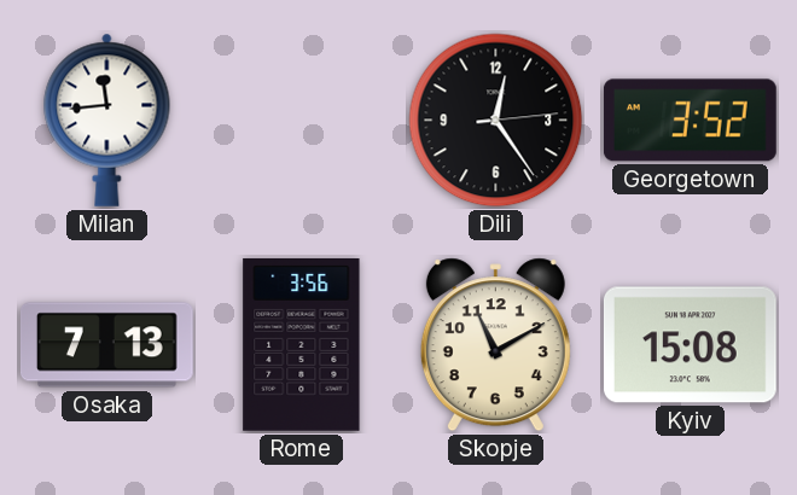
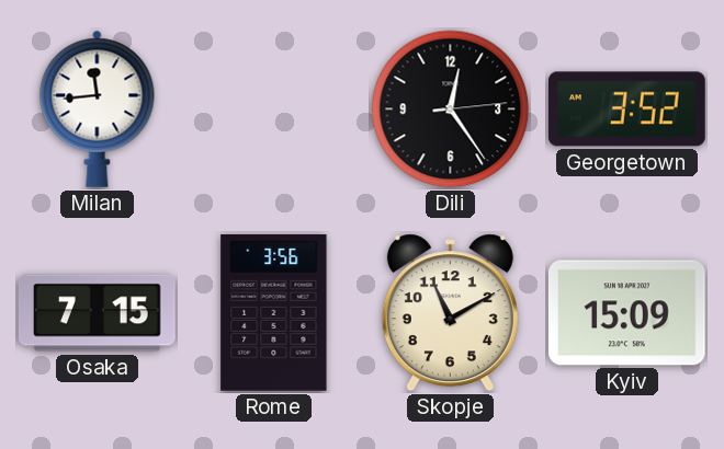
Osaka: 7:13 -> 7:15 (97, 313)
Kyiv: 15:08 -> 15:09 (626, 313)
